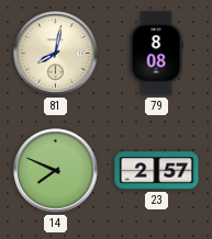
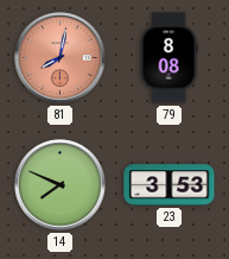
81 dial: cream -> salmon (61, 58)
23: 2:57 -> 3:53 (170, 185)
